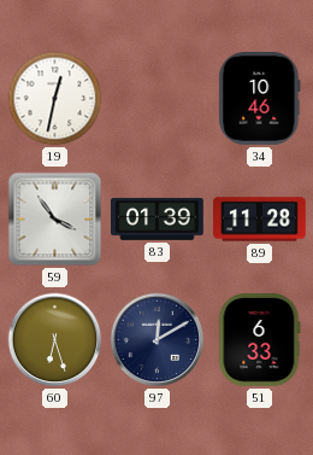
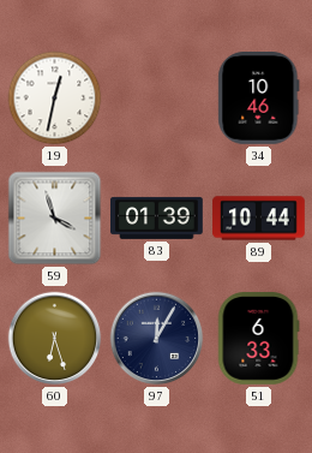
59: 3:54 -> 3:57 (55, 219)
89: 11:28 -> 10:44 (259, 219)
97: 12:10 -> 12:05 (157, 339)
